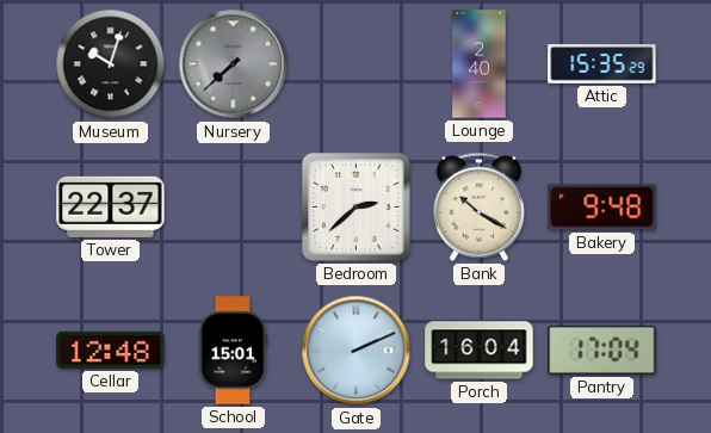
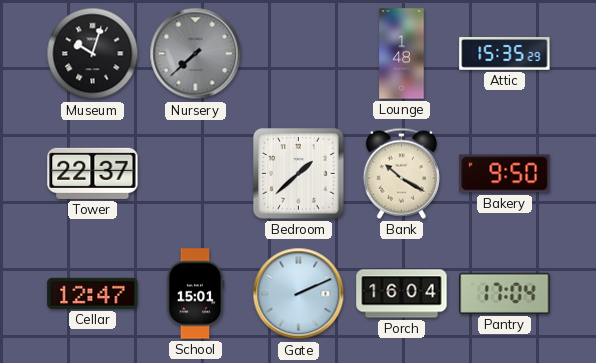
Lounge: 2:40 -> 1:48 (402, 54)
Bedroom: 2:38 -> 1:38 (299, 174)
Bakery: 9:48 -> 9:50 (505, 174)
Cellar: 12:48 -> 12:47 (93, 293)
